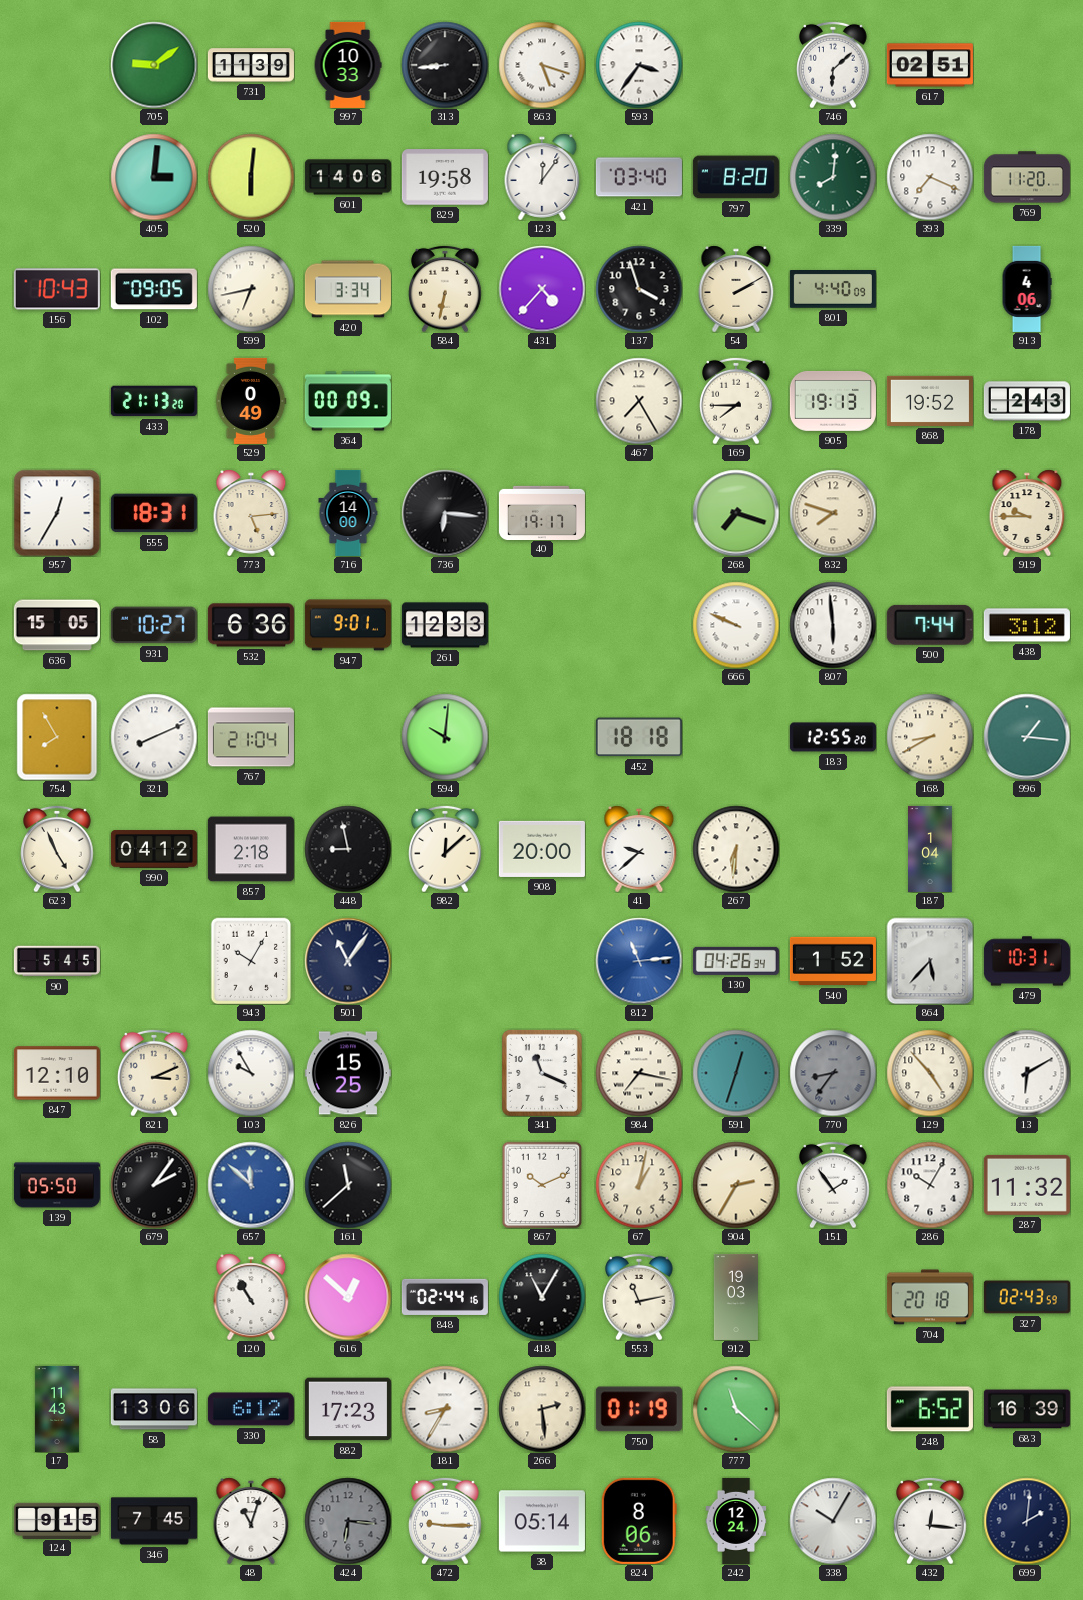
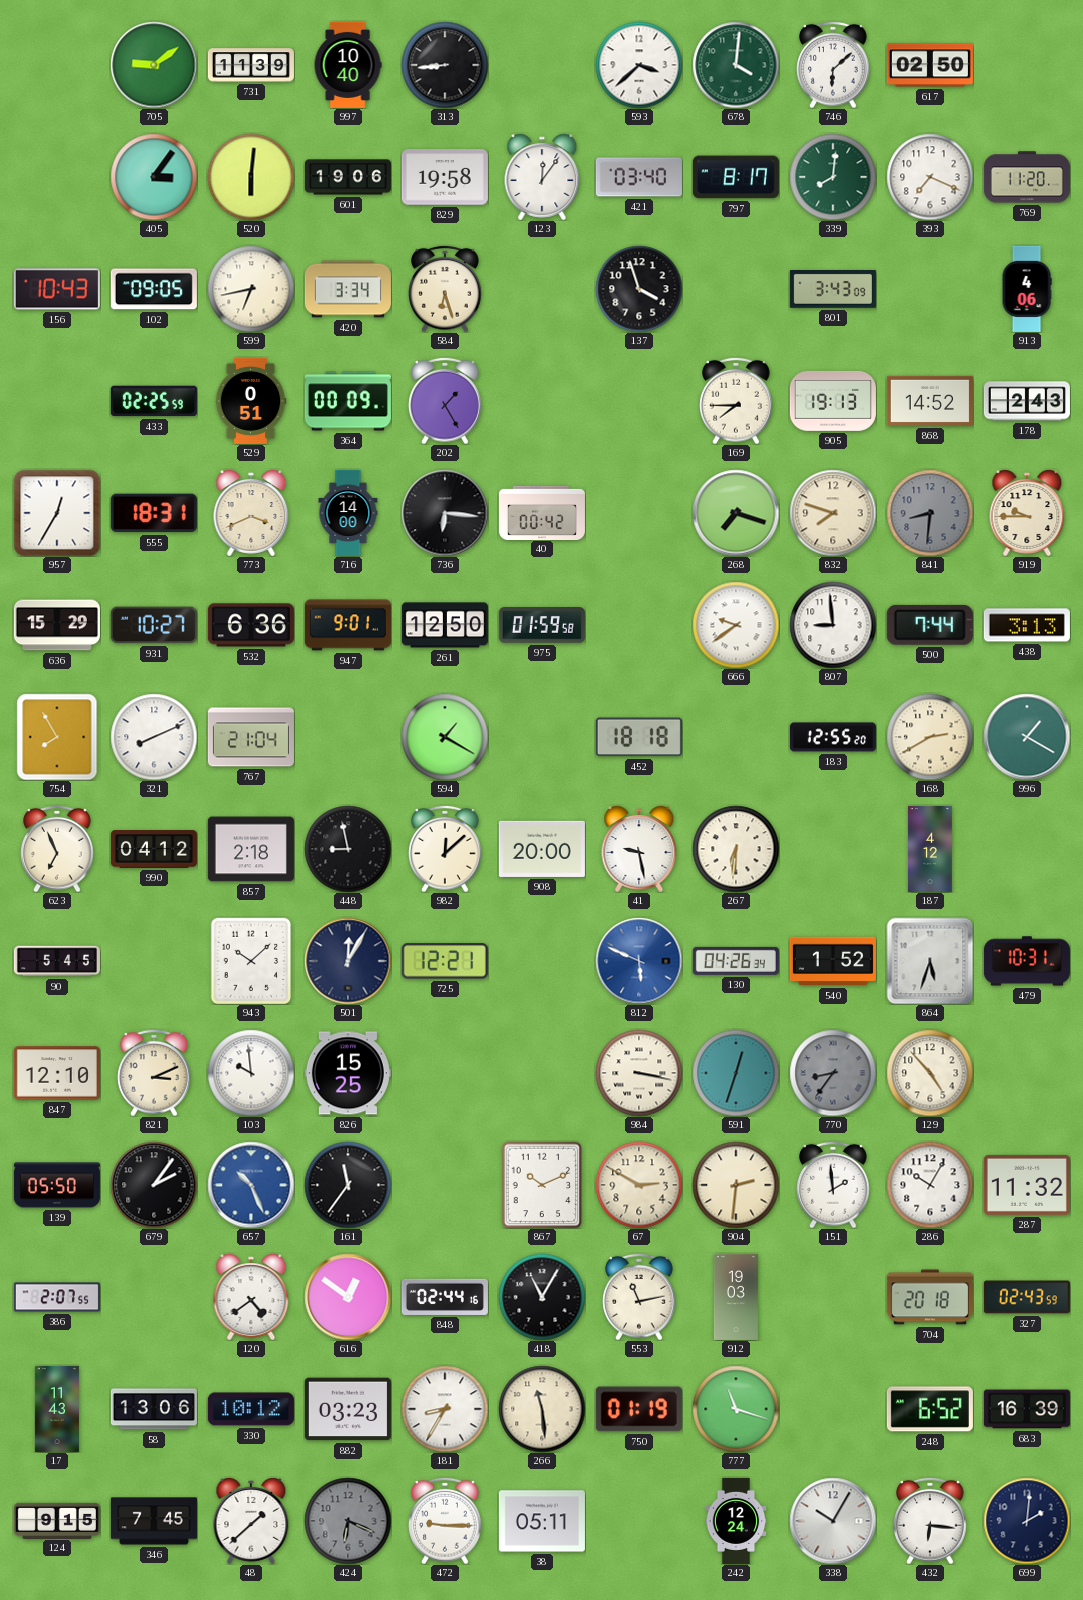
997: 10:33 -> 10:40 (348, 65)
863: 5:18 -> none (542, 65)
593: 3:36 -> 3:38 (639, 65)
678: none -> 4:01 (736, 65)
617: 02:51 -> 02:50 (930, 65)
405: 3:01 -> 3:06 (154, 177)
601: 14:06 -> 19:06 (348, 177)
797: 8:20 -> 8:17 (736, 177)
584: 6:32 -> 6:27 (445, 289)
431: 4:37 -> none (542, 289)
54: 2:10 -> none (736, 289)
801: 4:40 -> 3:43 (833, 290)
433: 21:13 -> 02:25 (154, 401)
529: 0:49 -> 0:51 (251, 401)
202: none -> 1:25 (445, 401)
467: 7:25 -> none (639, 401)
868: 19:52 -> 14:52 (930, 401)
773: 5:14 -> 3:41 (251, 513)
40: 19:17 -> 00:42 (542, 512)
841: none -> 8:31 (930, 513)
636: 15:05 -> 15:29 (57, 625)
261: 12:33 -> 12:50 (445, 625)
975: none -> 01:59 (542, 625)
666: 9:49 -> 9:39 (736, 625)
807: 5:59 -> 8:59 (833, 625)
438: 3:12 -> 3:13 (1027, 625)
594: 10:01 -> 1:20 (445, 737)
168: 8:40 -> 2:40 (930, 737)
996: 1:16 -> 1:20 (1027, 737)
623: 4:56 -> 6:56 (57, 849)
41: 9:38 -> 9:28 (639, 849)
187: 1:04 -> 4:12 (930, 849)
943: 10:05 -> 10:08 (251, 961)
501: 11:06 -> 12:05 (348, 961)
725: none -> 12:21 (445, 961)
812: 11:14 -> 5:49 (639, 961)
864: 5:37 -> 5:33 (930, 961)
103: 9:55 -> 9:59 (251, 1073)
341: 11:19 -> none (542, 1073)
984: 7:17 -> 3:17 (639, 1073)
13: 6:10 -> none (1027, 1073)
657: 11:52 -> 10:26 (251, 1185)
161: 11:38 -> 11:36 (348, 1185)
67: 1:02 -> 2:50 (639, 1185)
904: 2:35 -> 2:31 (736, 1185)
151: 1:54 -> 1:59 (833, 1185)
386: none -> 2:07 (57, 1297)
120: 10:55 -> 4:39 (251, 1297)
616: 12:52 -> 12:51 (348, 1297)
330: 6:12 -> 10:12 (251, 1409)
882: 17:23 -> 03:23 (348, 1409)
266: 2:29 -> 11:29 (542, 1409)
777: 11:22 -> 11:18 (736, 1409)
48: 11:03 -> 1:38 (251, 1521)
424: 6:16 -> 6:19 (348, 1521)
38: 05:14 -> 05:11 (542, 1521)
824: 8:06 -> none (639, 1521)
432: 12:16 -> 6:16 (930, 1521)
